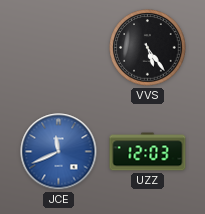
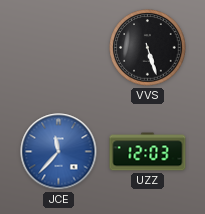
VVS: 5:24 -> 5:27 (148, 48)
JCE: 11:41 -> 11:37 (59, 152)
